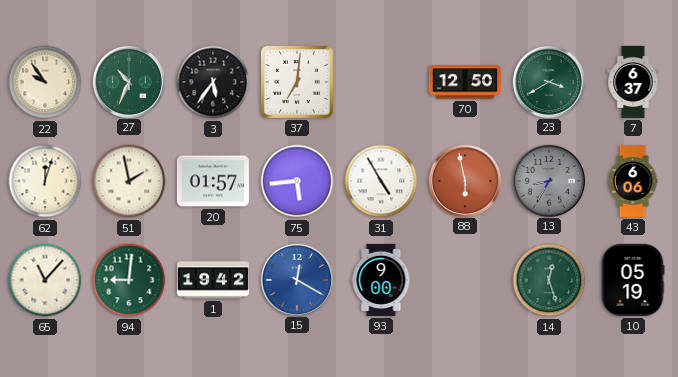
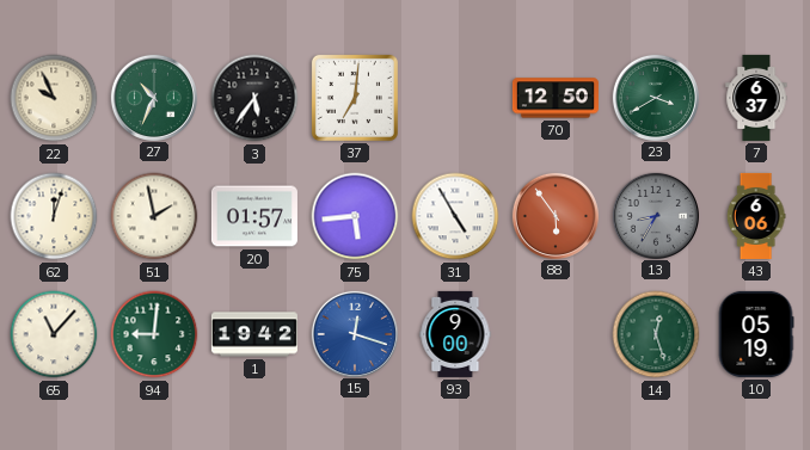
22: 9:54 -> 9:56 (54, 98)
88: 5:58 -> 5:54 (554, 215)
15: 12:20 -> 12:18 (354, 333)
